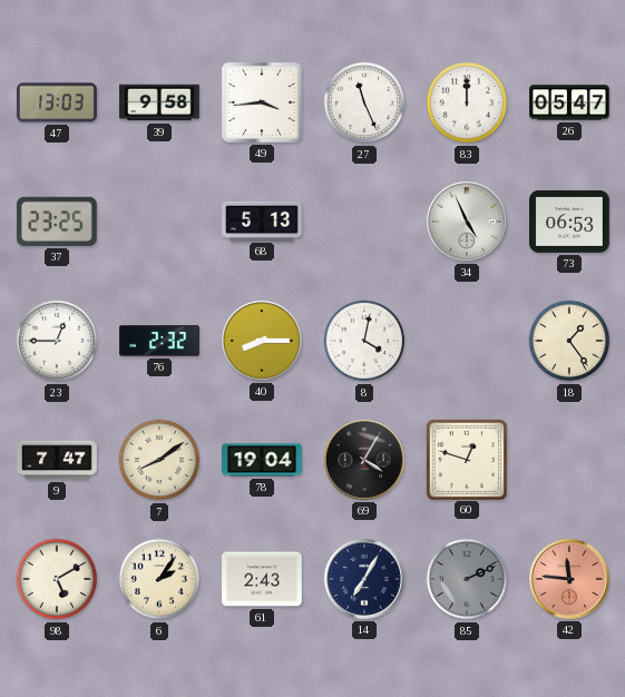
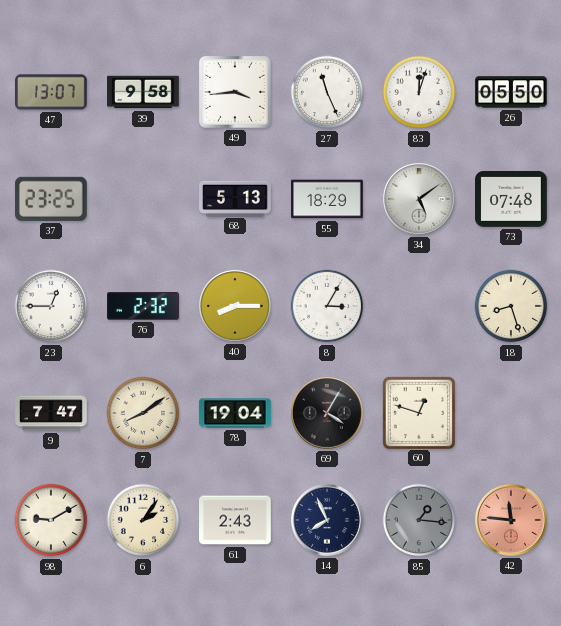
47: 13:03 -> 13:07 (52, 92)
83: 12:00 -> 12:03 (419, 92)
26: 05:47 -> 05:50 (511, 92)
55: none -> 18:29 (327, 199)
34: 4:56 -> 5:09 (419, 199)
73: 06:53 -> 07:48 (512, 199)
8: 4:02 -> 3:05 (327, 306)
18: 1:24 -> 8:27 (511, 306)
98: 5:10 -> 9:10 (51, 520)
14: 7:05 -> 7:56 (327, 520)
85: 2:11 -> 1:16 (419, 520)
